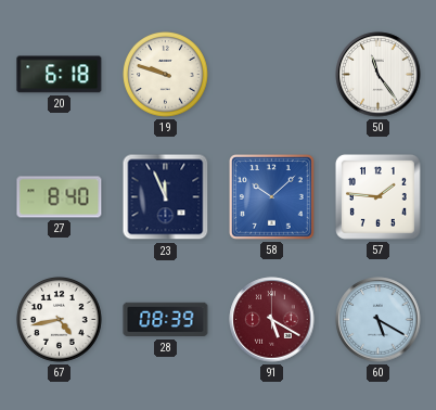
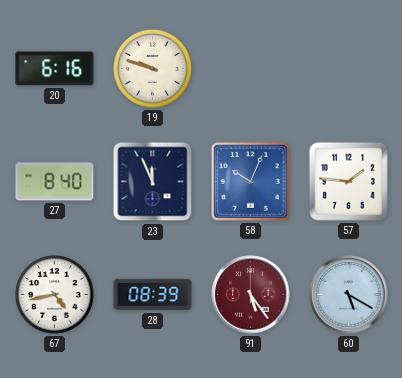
20: 6:18 -> 6:16 (55, 69)
50: 11:24 -> none (379, 75)
58: 10:08 -> 10:04 (251, 182)
91: 5:20 -> 5:24 (251, 295)
